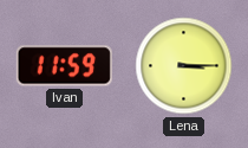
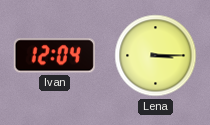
Ivan: 11:59 -> 12:04 (54, 56)
